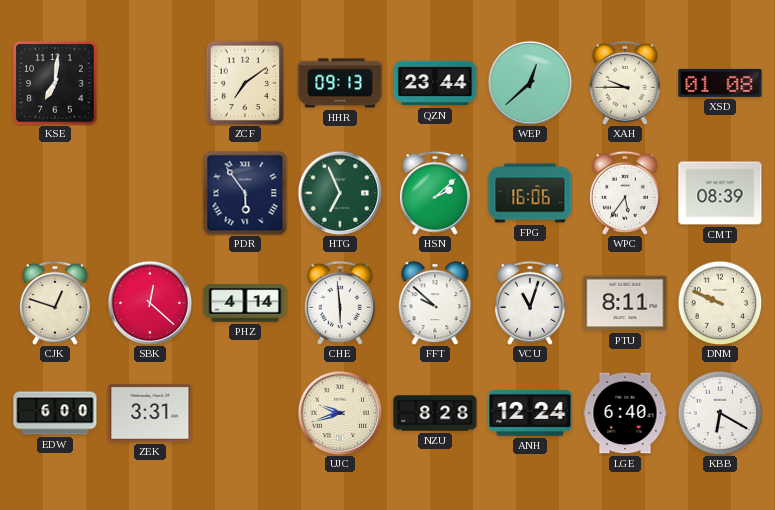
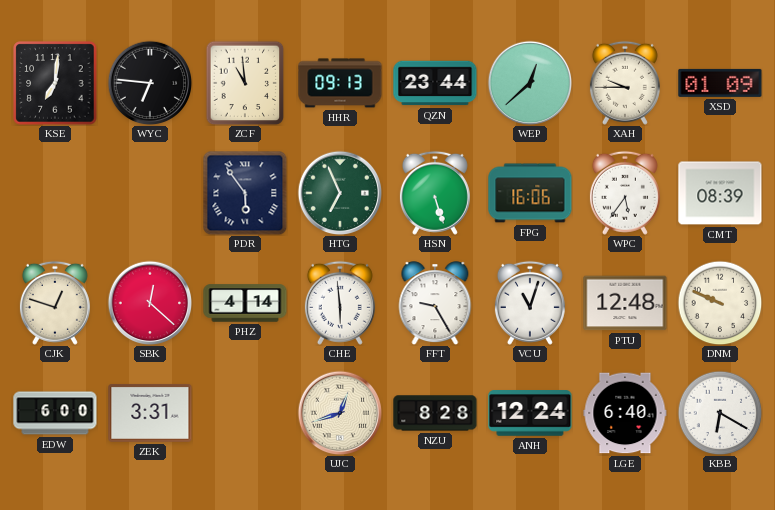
WYC: none -> 6:46 (150, 83)
ZCF: 7:09 -> 10:59 (245, 83)
XSD: 01:08 -> 01:09 (720, 83)
HSN: 2:08 -> 5:27 (435, 193)
FFT: 9:52 -> 9:25 (435, 303)
PTU: 8:11 -> 12:48 (625, 303)
UJC: 9:42 -> 12:42 (340, 413)
